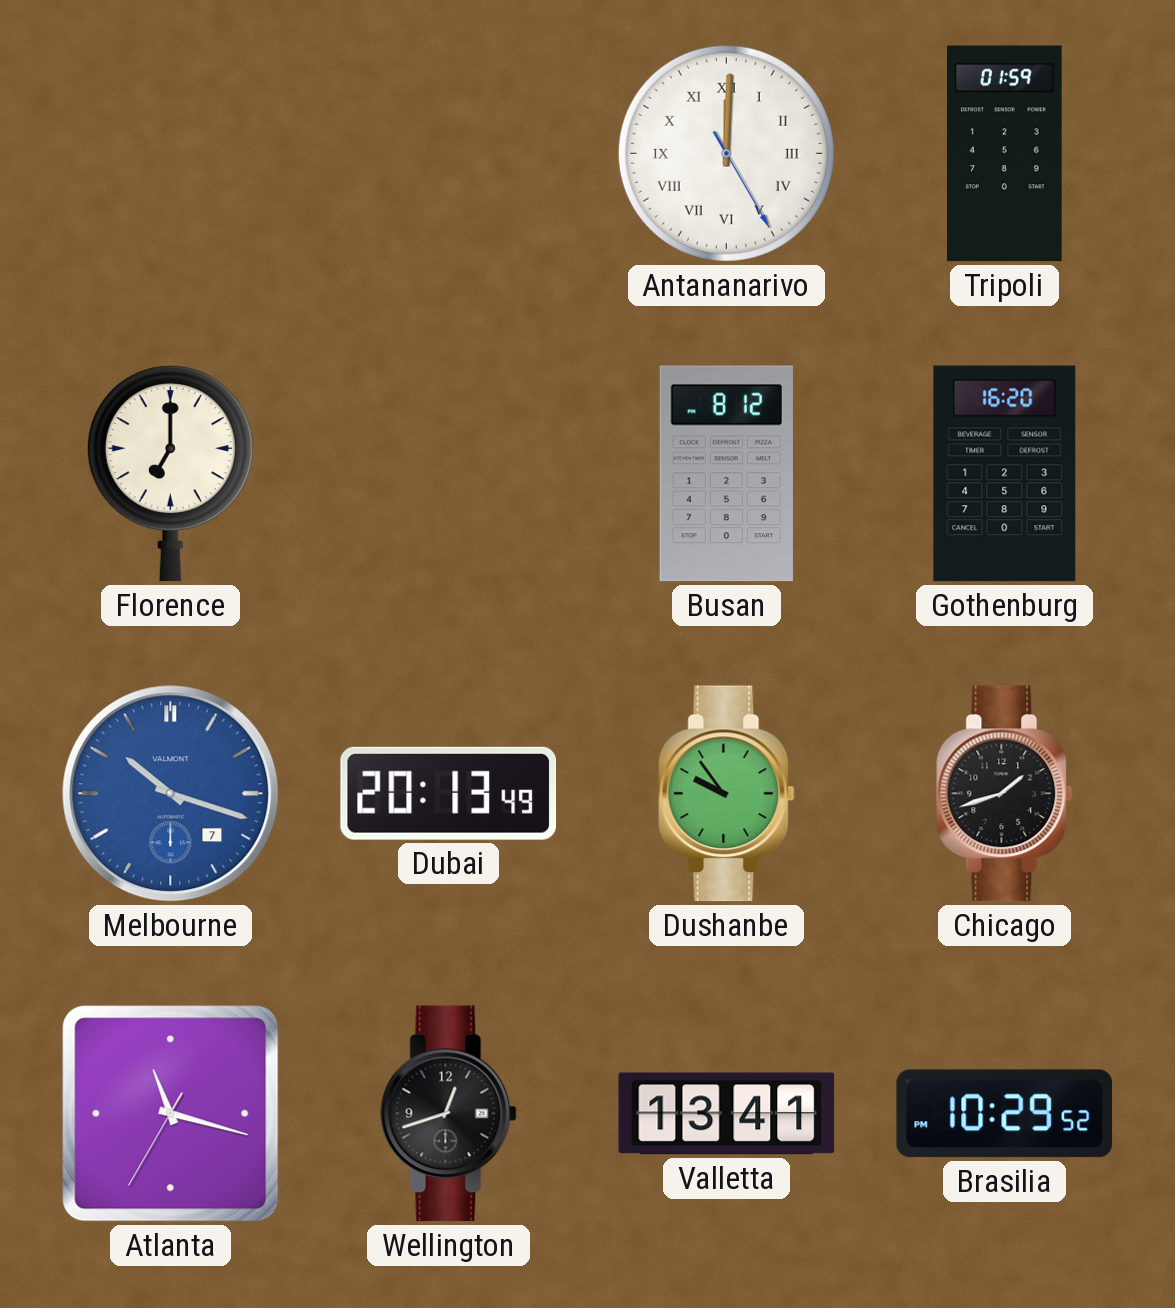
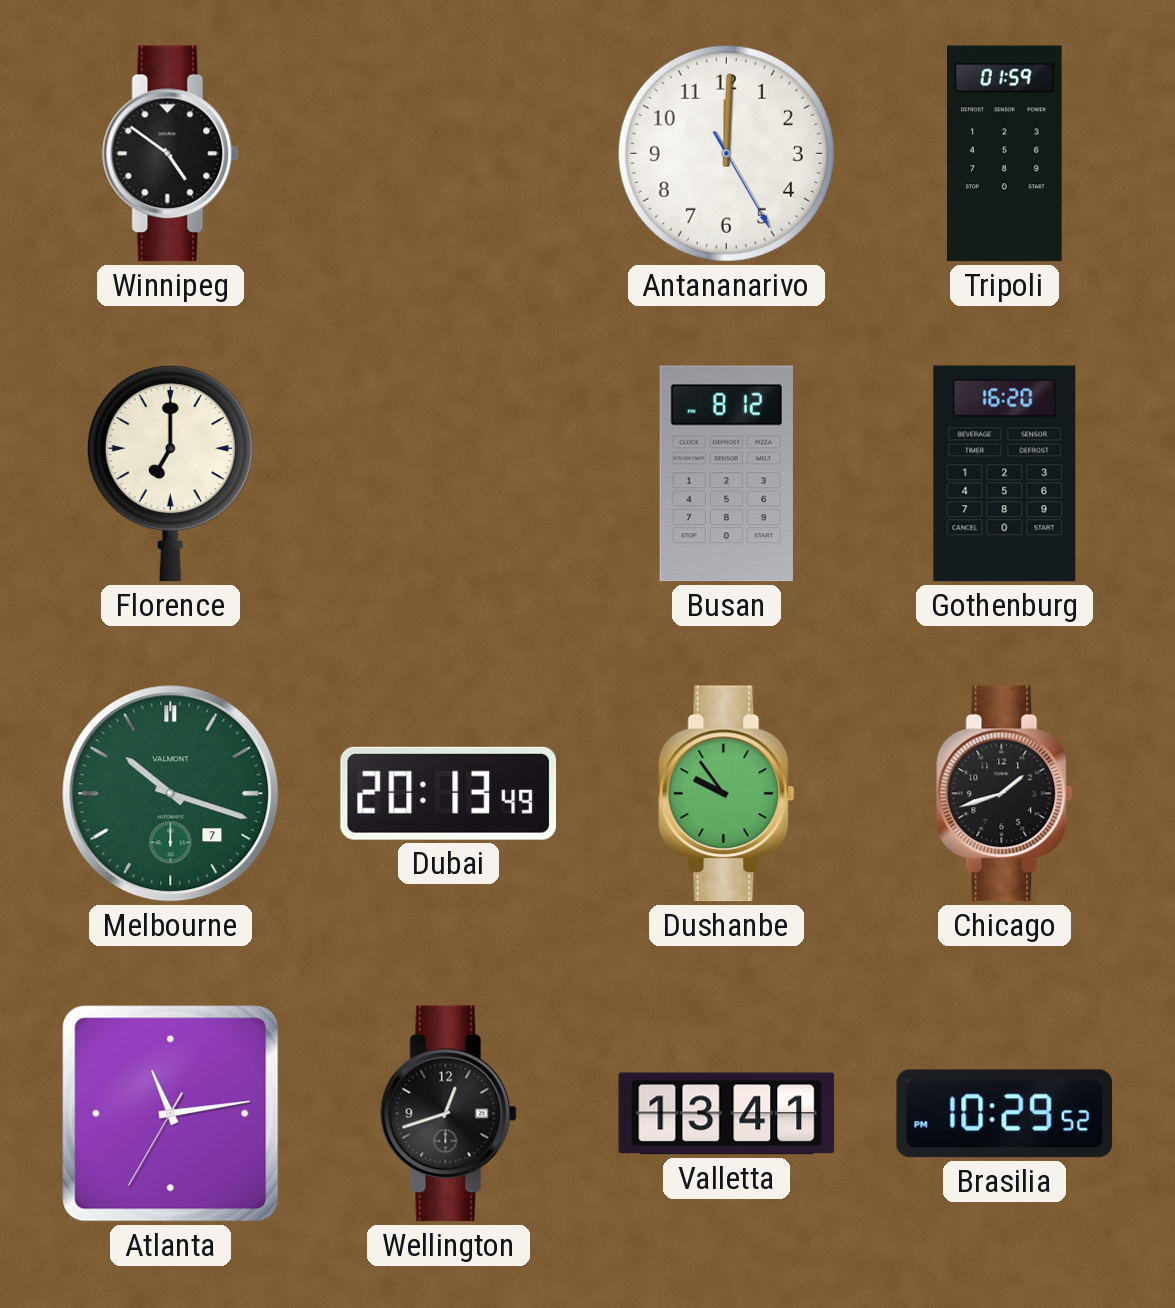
Winnipeg: none -> 4:51 (171, 154)
Antananarivo numerals: Roman -> Arabic (726, 153)
Melbourne dial: blue -> green (171, 794)
Atlanta: 11:17 -> 11:13 (171, 1114)
